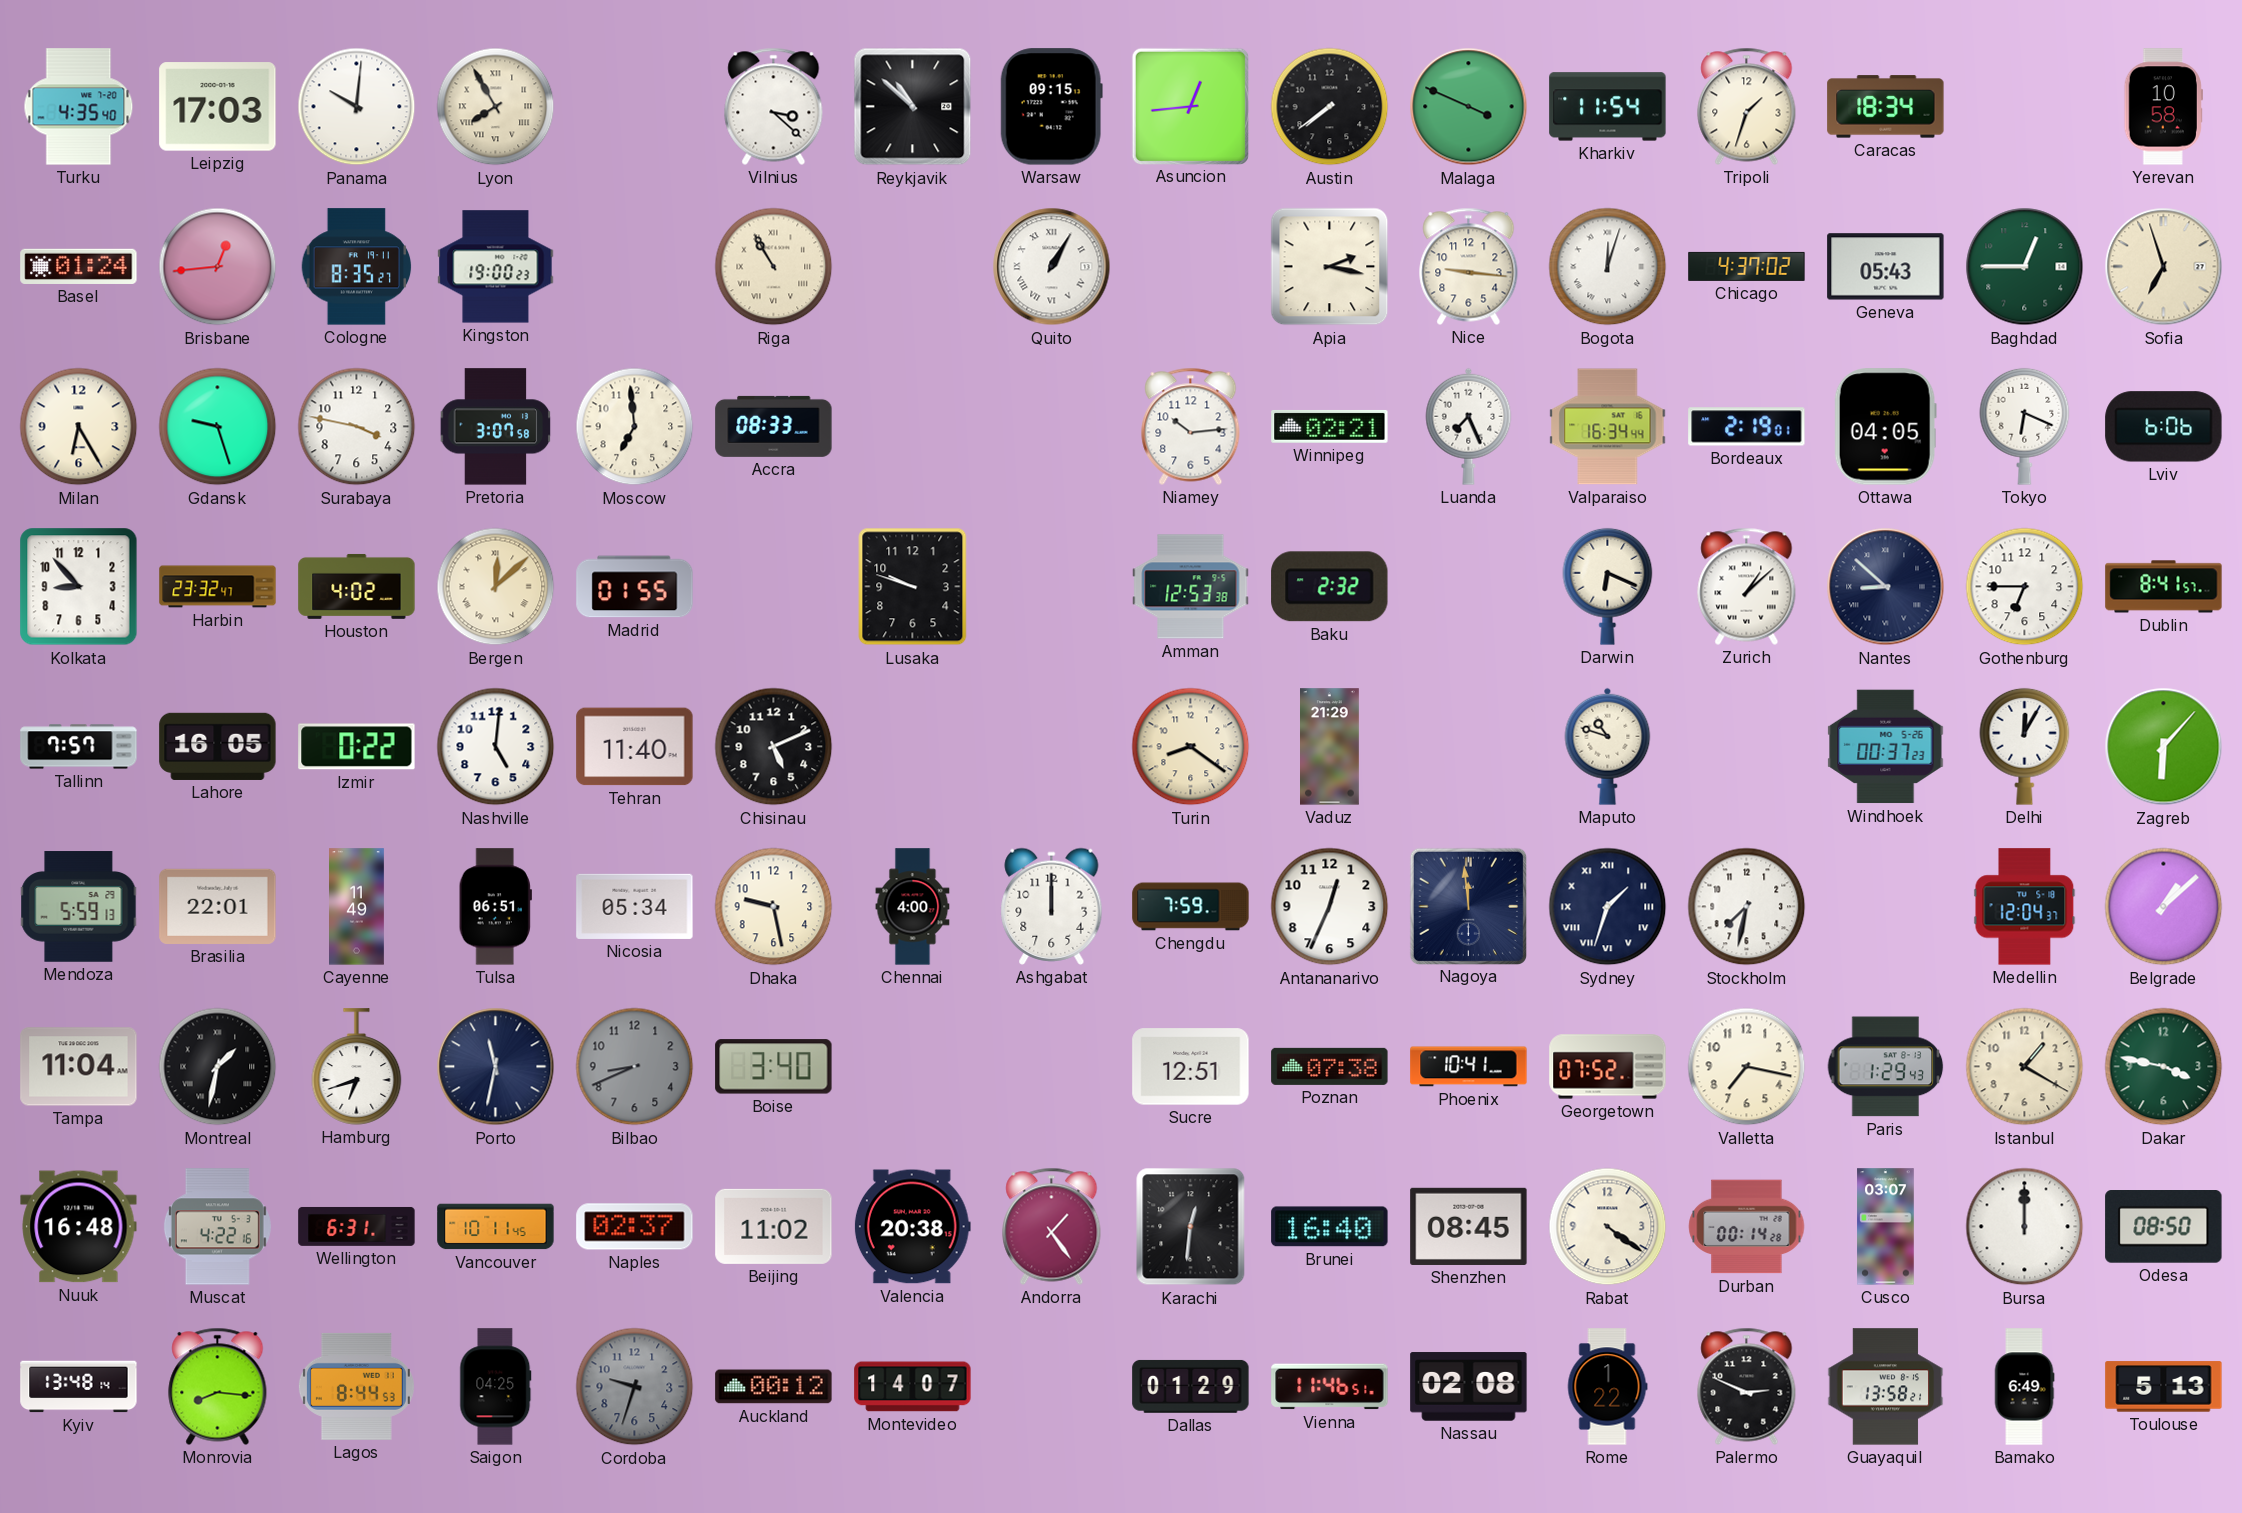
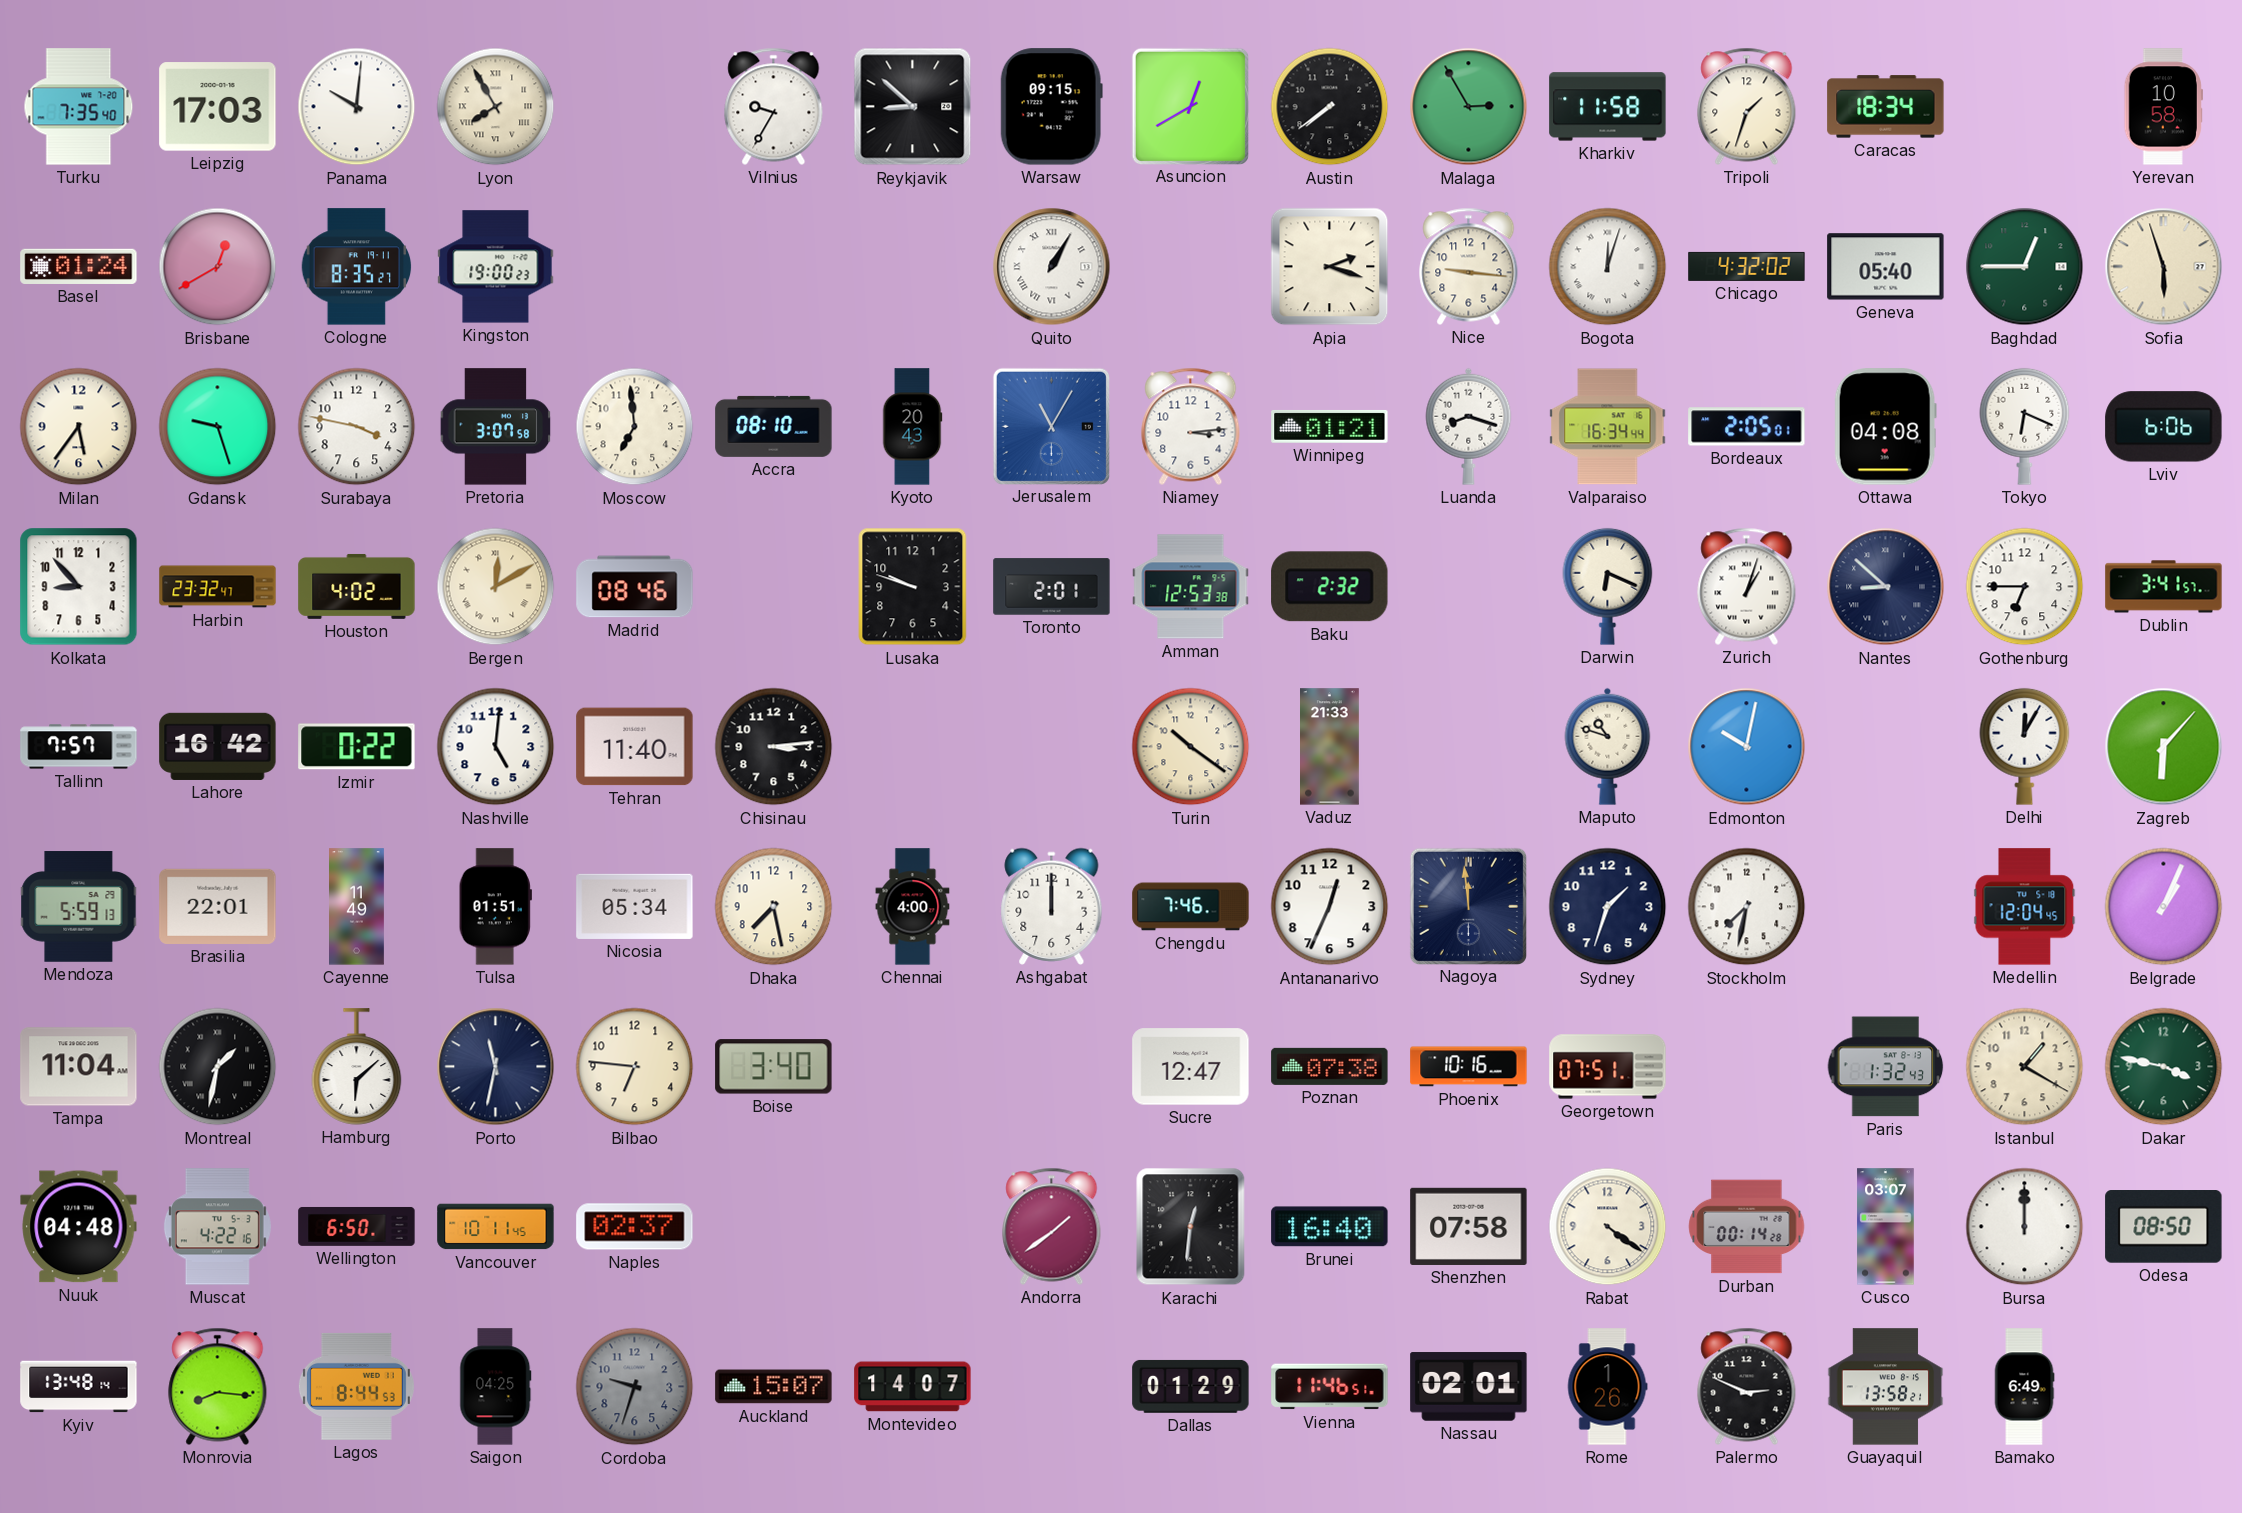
Turku: 4:35 -> 7:35 (79, 107)
Vilnius: 3:22 -> 9:35 (774, 106)
Reykjavik: 10:52 -> 8:52 (913, 107)
Asuncion: 12:44 -> 12:40 (1190, 106)
Malaga: 3:49 -> 2:55 (1469, 107)
Kharkiv: 11:54 -> 11:58 (1608, 107)
Brisbane: 12:44 -> 12:40 (218, 267)
Riga: 10:55 -> none (774, 267)
Apia: 2:17 -> 2:18 (1330, 267)
Chicago: 4:37 -> 4:32 (1747, 266)
Geneva: 05:43 -> 05:40 (1886, 267)
Sofia: 6:57 -> 5:57 (2164, 267)
Milan: 6:25 -> 5:36 (79, 427)
Accra: 08:33 -> 08:10 (774, 426)
Kyoto: none -> 20:43 (912, 427)
Jerusalem: none -> 11:05 (1051, 426)
Niamey: 10:14 -> 3:14 (1191, 426)
Winnipeg: 02:21 -> 01:21 (1330, 426)
Luanda: 7:26 -> 8:18 (1469, 426)
Bordeaux: 2:19 -> 2:05 (1747, 427)
Ottawa: 04:05 -> 04:08 (1885, 427)
Bergen: 12:08 -> 12:10 (496, 587)
Madrid: 01:55 -> 08:46 (635, 587)
Toronto: none -> 2:01 (1052, 587)
Zurich: 1:08 -> 1:03 (1747, 586)
Dublin: 8:41 -> 3:41 (2164, 587)
Lahore: 16:05 -> 16:42 (218, 746)
Chisinau: 5:11 -> 3:14 (774, 747)
Turin: 8:21 -> 10:21 (1191, 747)
Vaduz: 21:29 -> 21:33 (1330, 747)
Edmonton: none -> 10:02 (1747, 747)
Windhoek: 00:37 -> none (1886, 747)
Tulsa: 06:51 -> 01:51 (495, 907)
Dhaka: 9:28 -> 7:28 (774, 907)
Chengdu: 7:59 -> 7:46 (1191, 907)
Sydney numerals: Roman -> Arabic (1608, 907)
Medellin: 12:04:37 -> 12:04:45 (2025, 907)
Belgrade: 1:08 -> 1:04 (2164, 907)
Hamburg: 6:42 -> 6:08 (357, 1067)
Bilbao: 8:41 -> 6:46 (635, 1067)
Bilbao dial: grey -> cream (635, 1067)
Sucre: 12:51 -> 12:47 (1191, 1067)
Phoenix: 10:41 -> 10:16 (1469, 1067)
Georgetown: 07:52 -> 07:51 (1608, 1067)
Valletta: 7:17 -> none (1747, 1067)
Paris: 1:29 -> 1:32 (1886, 1067)
Nuuk: 16:48 -> 04:48 (79, 1227)
Wellington: 6:31 -> 6:50 (357, 1226)
Beijing: 11:02 -> none (774, 1226)
Valencia: 20:38 -> none (912, 1227)
Andorra: 1:24 -> 1:39 (1052, 1226)
Shenzhen: 08:45 -> 07:58 (1469, 1226)
Auckland: 00:12 -> 15:07 (774, 1387)
Nassau: 02:08 -> 02:01 (1469, 1387)
Rome: 1:22 -> 1:26 (1607, 1387)
Toulouse: 5:13 -> none (2164, 1387)
